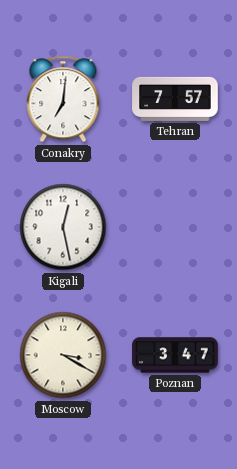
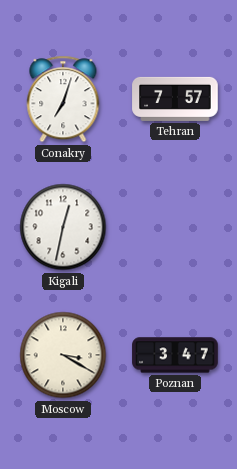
Conakry: 7:01 -> 7:03 (63, 99)
Kigali: 12:28 -> 12:32 (63, 227)
